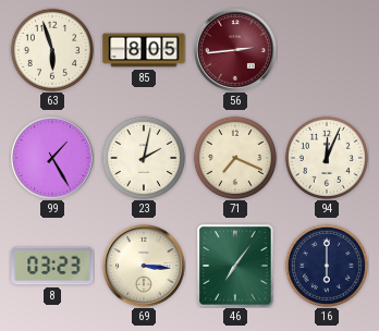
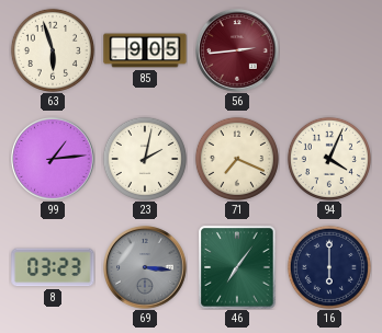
85: 8:05 -> 9:05 (145, 50)
99: 1:25 -> 1:14 (53, 159)
94: 12:04 -> 4:04 (329, 159)
69 dial: cream -> grey (145, 267)
